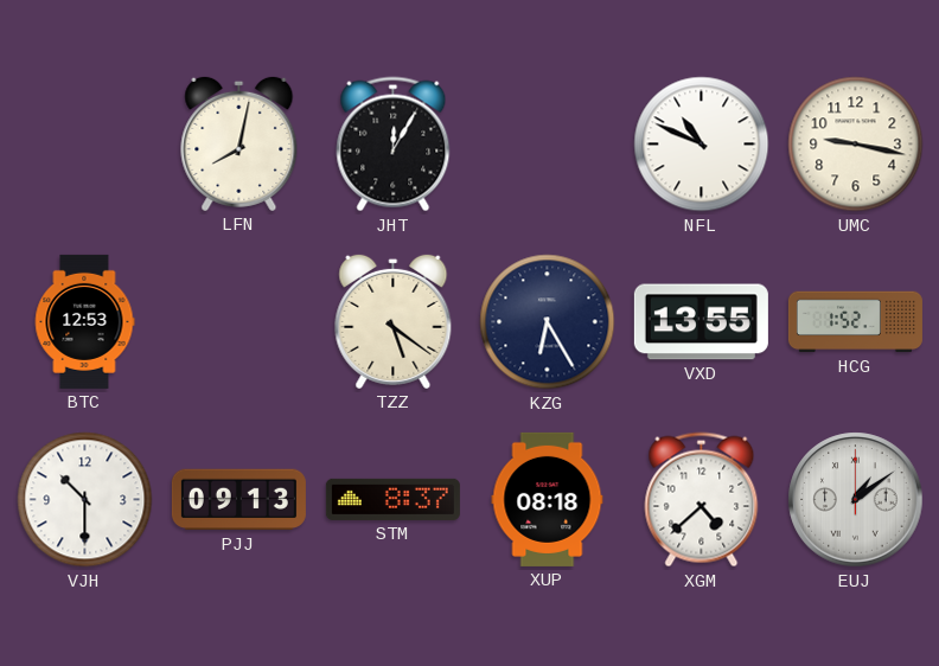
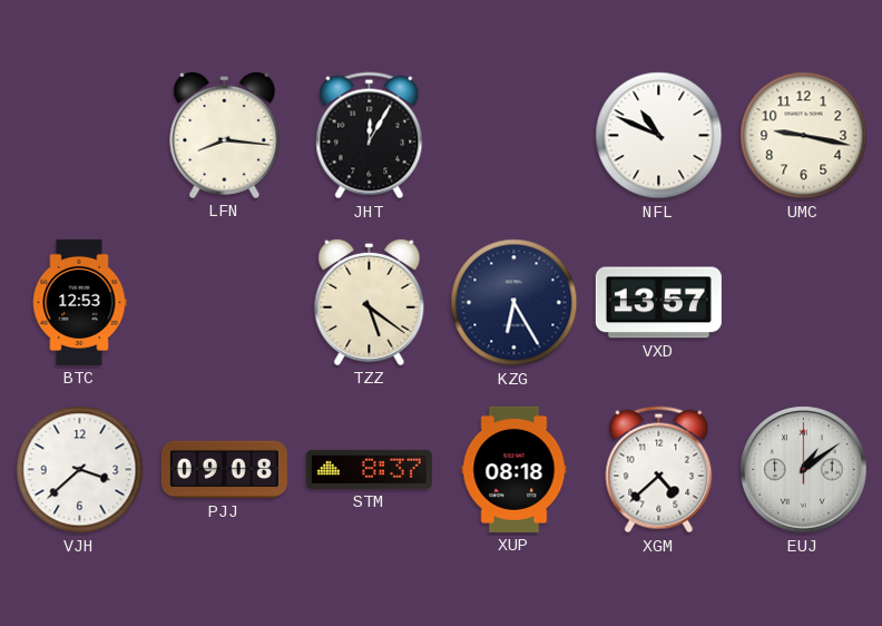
LFN: 8:02 -> 8:16 (225, 135)
VXD: 13:55 -> 13:57 (658, 303)
HCG: 1:52 -> none (855, 322)
VJH: 10:30 -> 3:38 (80, 470)
PJJ: 09:13 -> 09:08 (224, 470)
